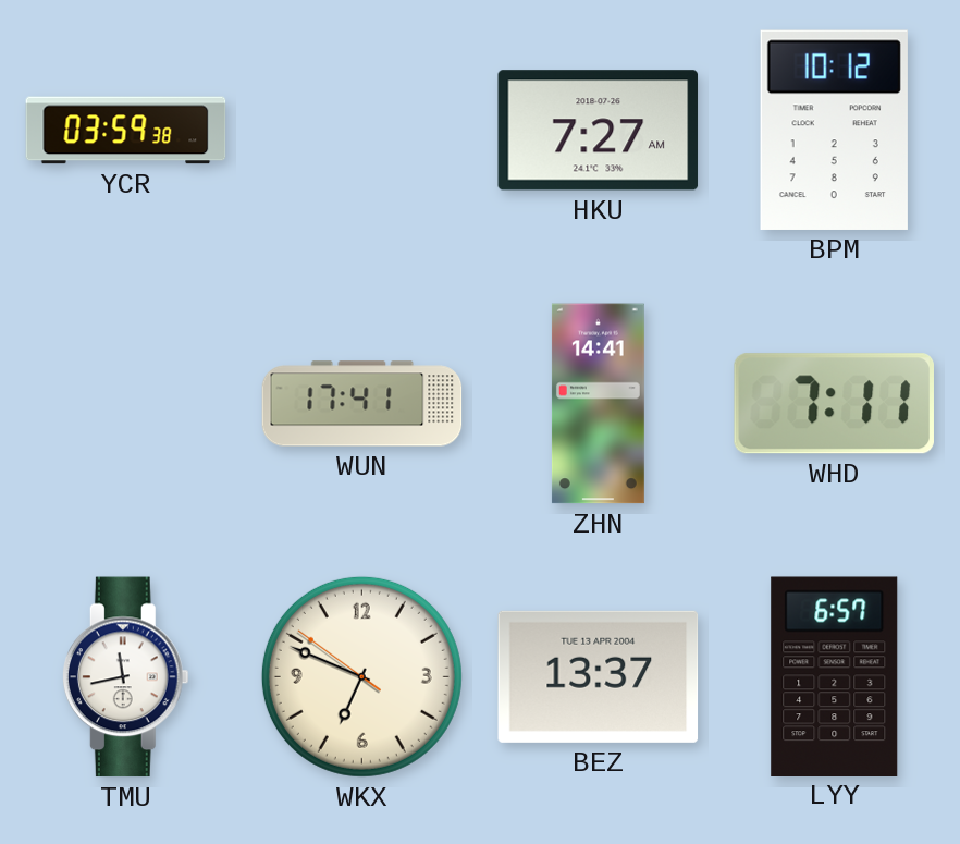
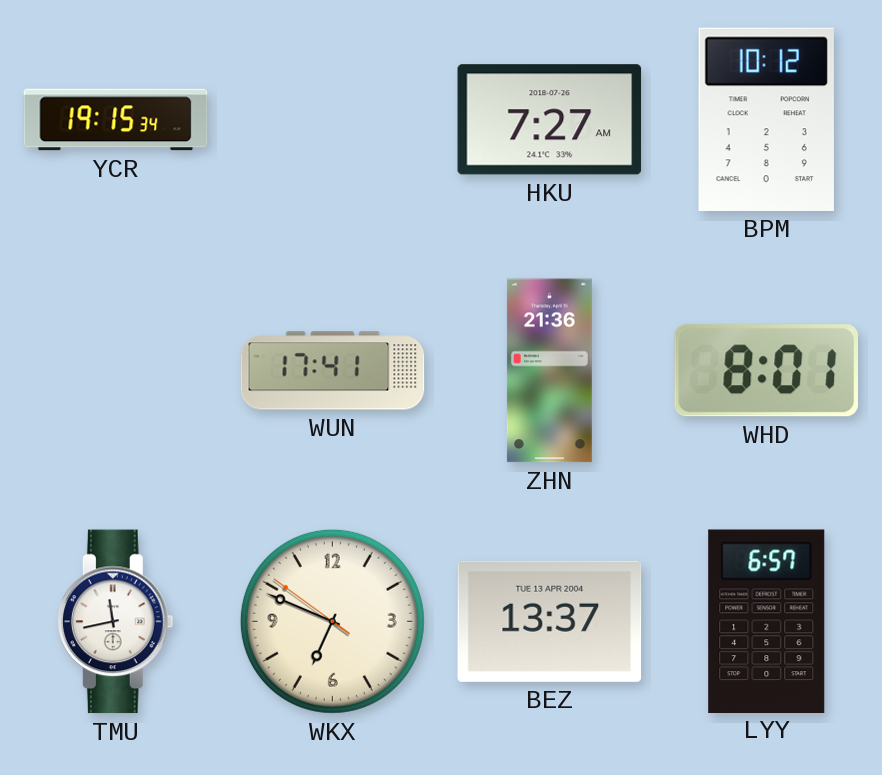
YCR: 03:59 -> 19:15 (116, 120)
ZHN: 14:41 -> 21:36 (549, 371)
WHD: 7:11 -> 8:01 (766, 371)
